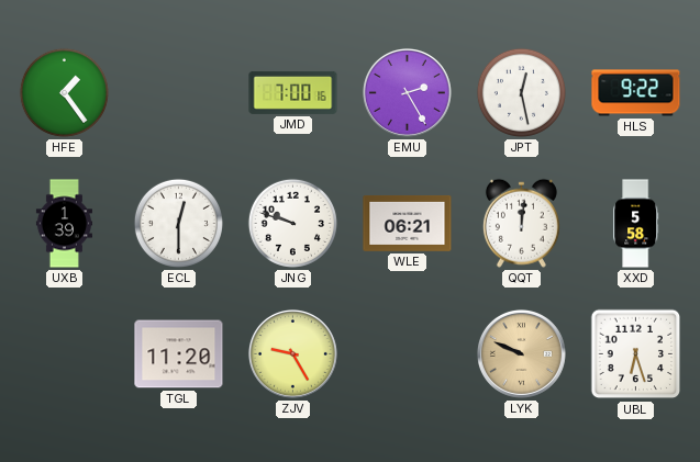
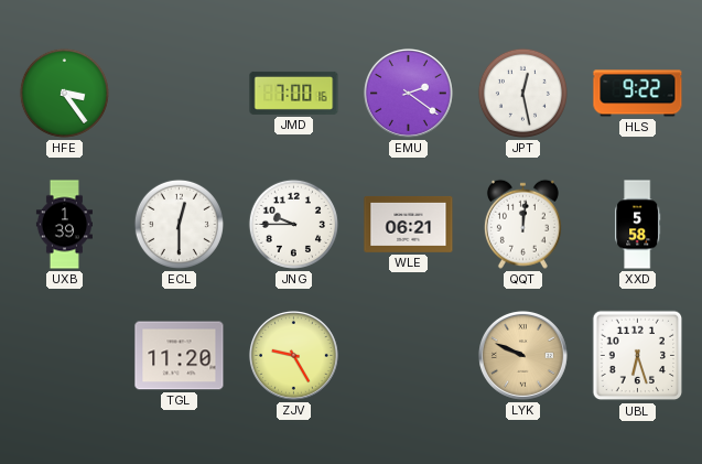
HFE: 1:24 -> 3:24 (64, 93)
EMU: 2:25 -> 2:21 (408, 93)
JNG: 9:48 -> 9:45 (293, 224)
